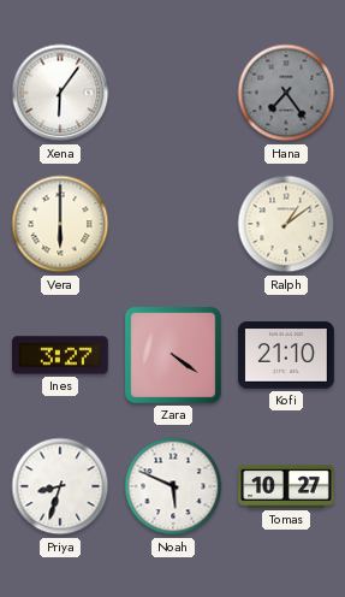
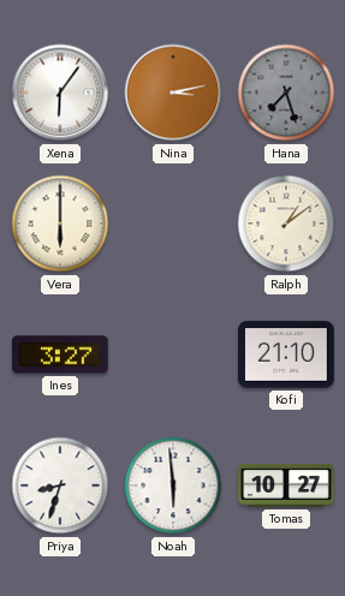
Nina: none -> 3:13 (173, 93)
Hana: 7:24 -> 7:27 (286, 93)
Zara: 4:21 -> none (173, 355)
Noah: 5:49 -> 5:59 (173, 485)
